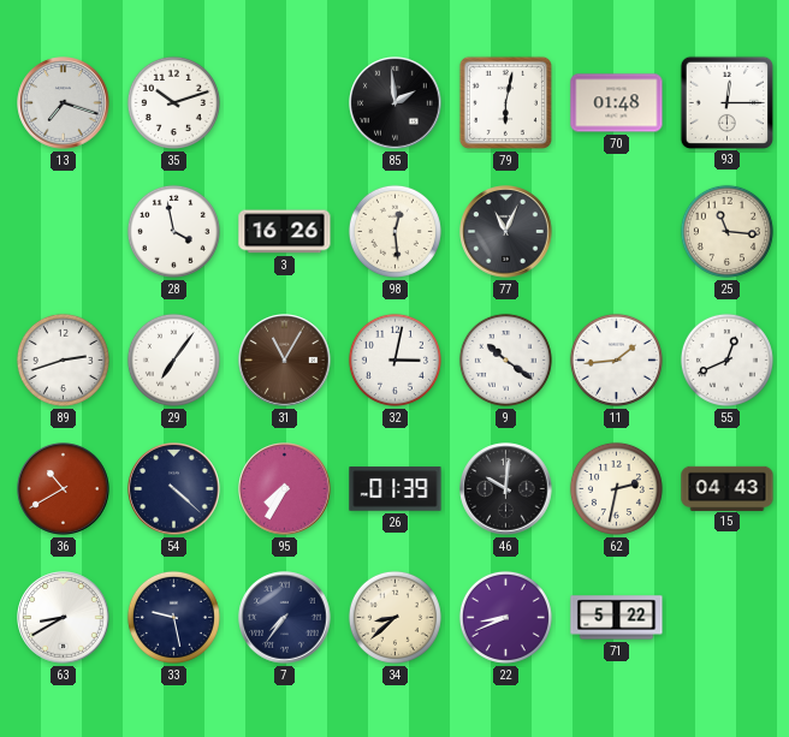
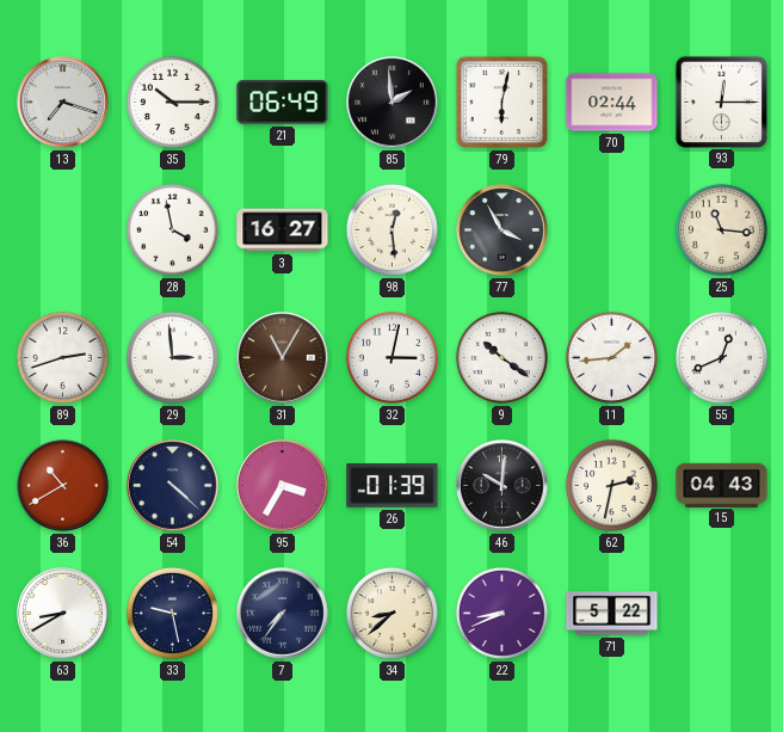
35: 10:12 -> 10:15 (172, 102)
21: none -> 06:49 (283, 103)
70: 01:48 -> 02:44 (612, 103)
3: 16:26 -> 16:27 (283, 230)
77: 11:04 -> 3:55 (503, 230)
29: 7:06 -> 2:59 (172, 357)
95: 7:35 -> 3:35 (283, 486)
